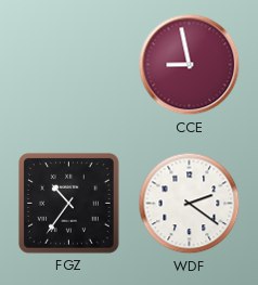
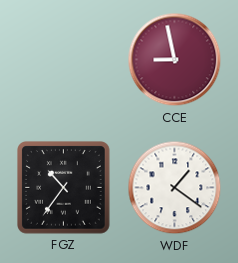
WDF: 2:21 -> 1:21 (175, 188)
